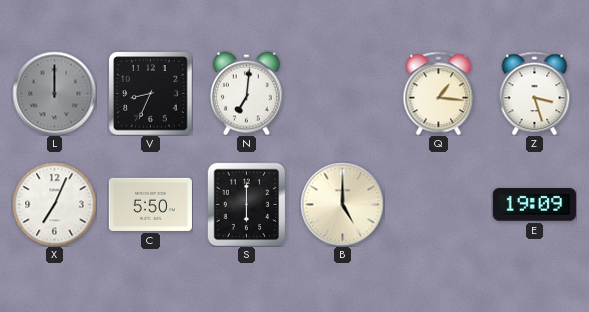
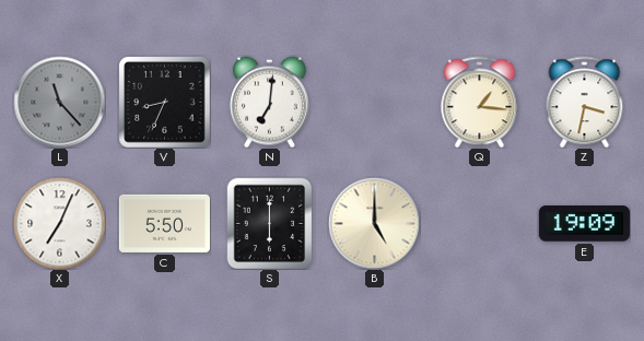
L: 12:00 -> 11:23 (59, 102)
Z: 3:27 -> 3:32 (585, 102)
